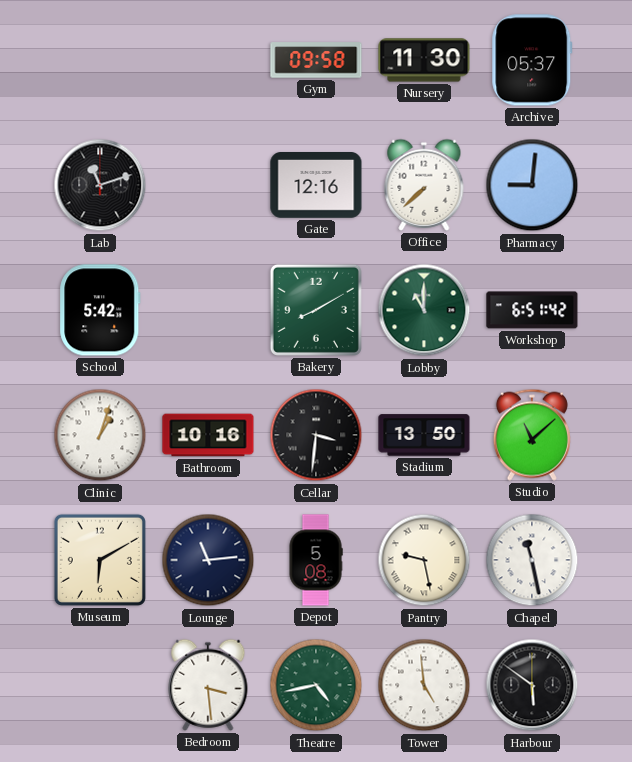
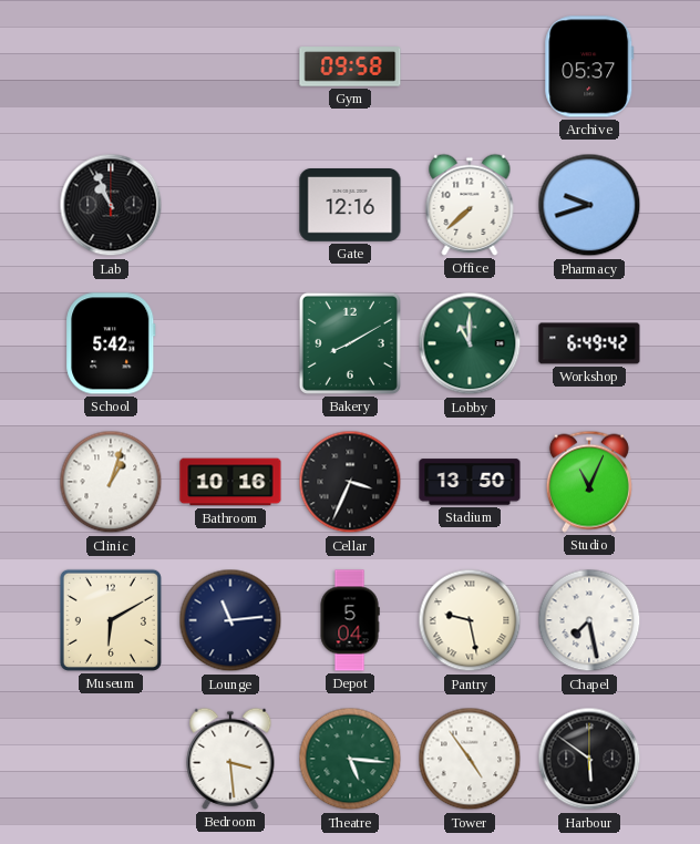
Nursery: 11:30 -> none (424, 60)
Lab: 11:12 -> 10:56 (111, 205)
Pharmacy: 9:01 -> 9:42 (589, 205)
Workshop: 6:51 -> 6:49 (589, 343)
Cellar: 3:31 -> 3:34 (350, 482)
Studio: 11:08 -> 11:04 (589, 482)
Depot: 5:08 -> 5:04 (350, 620)
Chapel: 11:28 -> 7:28 (589, 620)
Theatre: 4:43 -> 5:16 (350, 759)
Tower: 4:59 -> 4:54 (470, 759)
